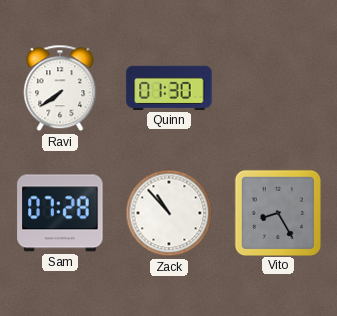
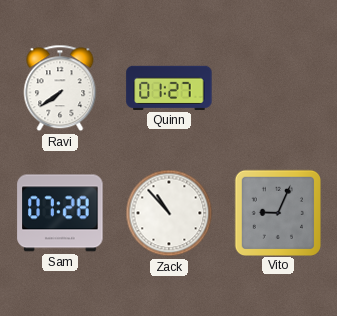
Quinn: 01:30 -> 01:27 (169, 88)
Vito: 8:25 -> 9:04 (277, 212)
